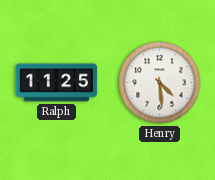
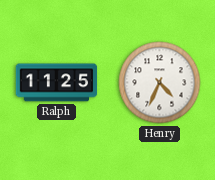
Henry: 4:29 -> 4:34 (160, 83)
